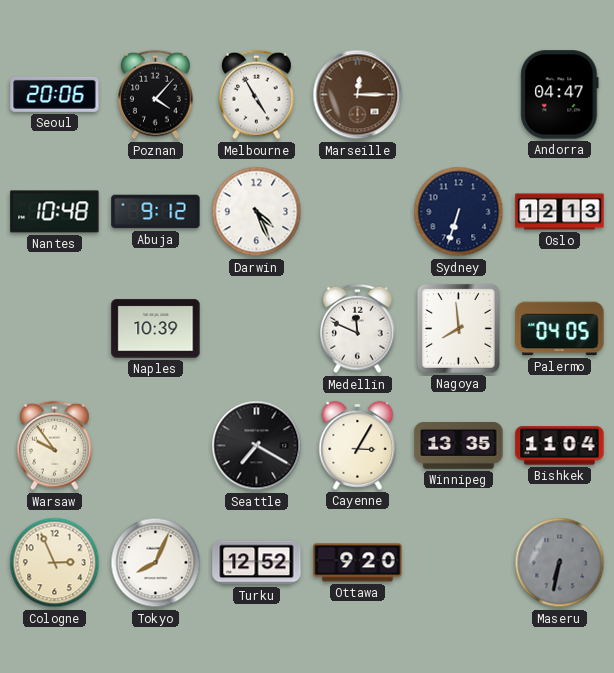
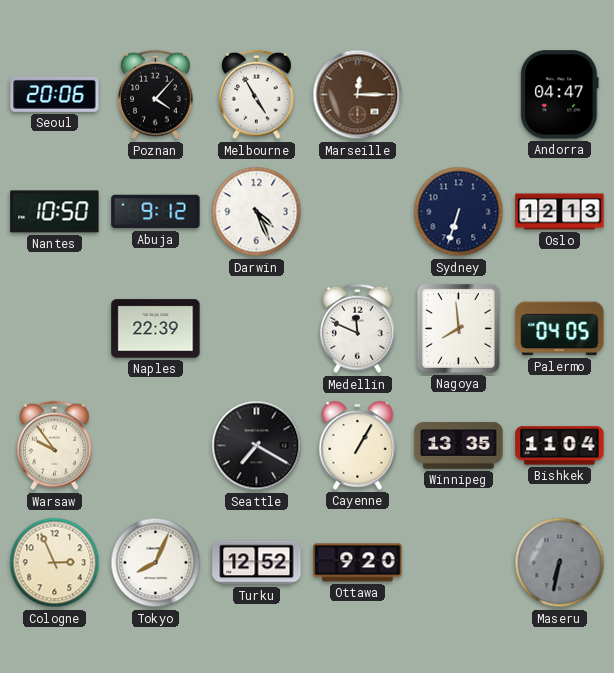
Nantes: 10:48 -> 10:50 (55, 212)
Naples: 10:39 -> 22:39 (156, 329)
Cayenne: 3:05 -> 1:05 (358, 445)
